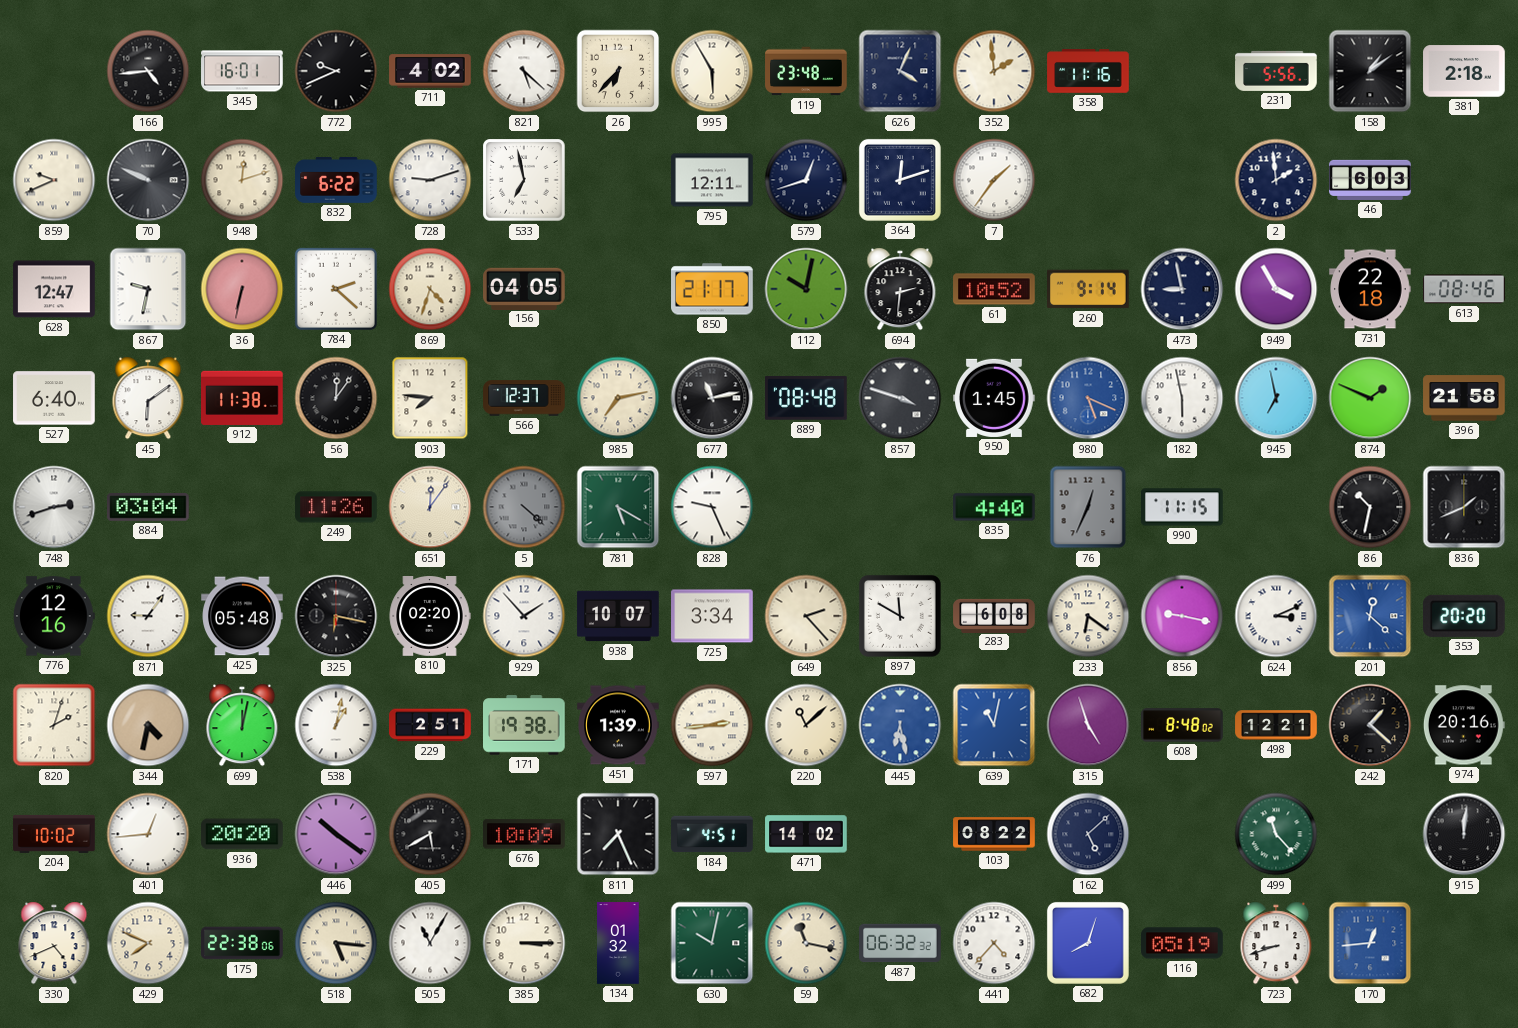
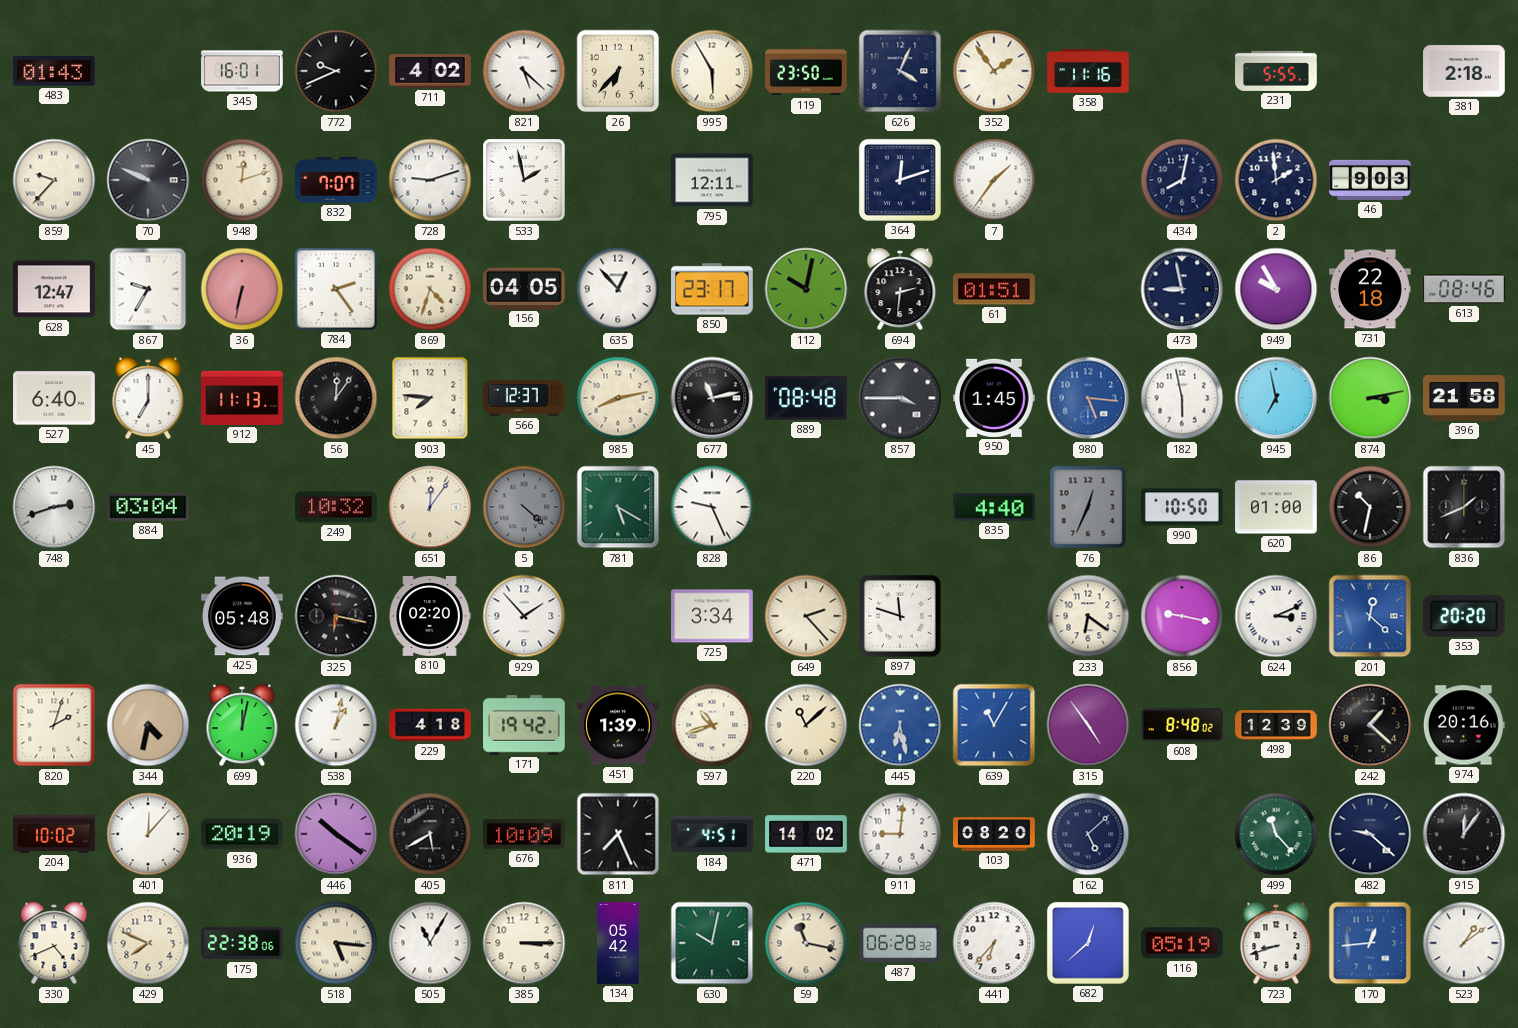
483: none -> 01:43 (55, 72)
166: 4:44 -> none (148, 71)
119: 23:48 -> 23:50 (806, 71)
352: 1:59 -> 1:54 (994, 71)
231: 5:56 -> 5:55 (1276, 71)
158: 1:09 -> none (1370, 71)
859: 9:41 -> 9:37 (54, 180)
832: 6:22 -> 7:07 (336, 181)
533: 6:58 -> 1:58 (524, 180)
579: 12:42 -> none (806, 180)
434: none -> 8:02 (1182, 180)
46: 6:03 -> 9:03 (1370, 180)
867: 9:32 -> 9:35 (148, 289)
784: 2:22 -> 2:24 (336, 289)
635: none -> 12:53 (618, 289)
850: 21:17 -> 23:17 (712, 289)
61: 10:52 -> 01:51 (994, 289)
260: 9:14 -> none (1089, 289)
949: 3:55 -> 9:55 (1276, 289)
45: 6:09 -> 7:00 (148, 398)
912: 11:38 -> 11:13 (242, 398)
985: 7:13 -> 8:13 (618, 398)
857: 3:48 -> 3:45 (900, 398)
980: 5:19 -> 5:16 (1088, 398)
874: 1:49 -> 3:13 (1370, 398)
249: 11:26 -> 10:32 (336, 507)
990: 11:15 -> 10:50 (1183, 507)
620: none -> 01:00 (1276, 507)
776: 12:16 -> none (55, 616)
871: 9:06 -> none (148, 616)
938: 10:07 -> none (618, 616)
897: 11:50 -> 11:48 (900, 616)
283: 6:08 -> none (994, 615)
229: 2:51 -> 4:18 (430, 725)
171: 19:38 -> 19:42 (525, 725)
597: 2:44 -> 10:42 (712, 725)
639: 11:02 -> 11:05 (994, 725)
315: 4:57 -> 4:54 (1088, 725)
498: 12:21 -> 12:39 (1276, 725)
401: 12:44 -> 12:07 (148, 834)
936: 20:20 -> 20:19 (242, 834)
911: none -> 9:01 (900, 834)
103: 08:22 -> 08:20 (994, 834)
482: none -> 9:22 (1370, 834)
915: 12:01 -> 12:06 (1464, 834)
134: 01:32 -> 05:42 (618, 943)
487: 06:32 -> 06:28 (900, 943)
441: 4:37 -> 6:37 (994, 943)
682: 8:03 -> 12:38 (1088, 943)
523: none -> 1:09 (1464, 943)
